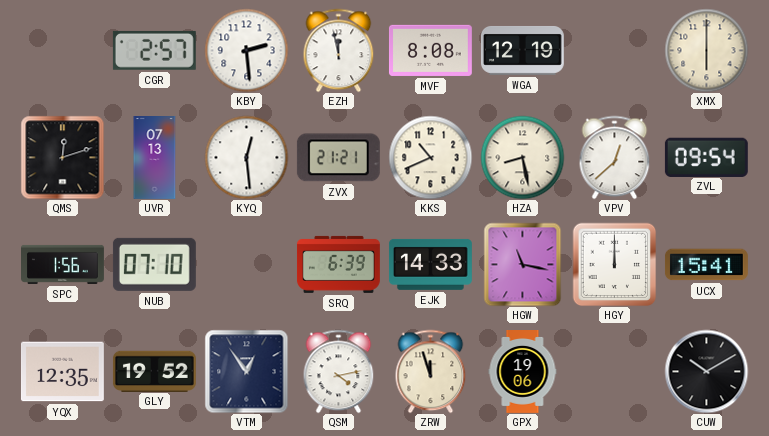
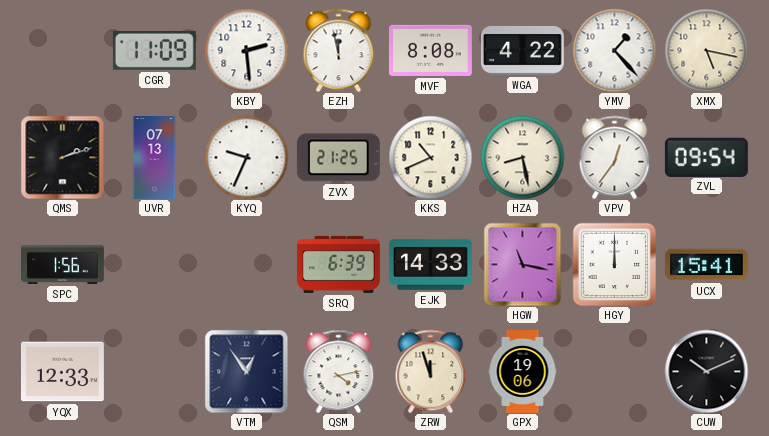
CGR: 2:57 -> 11:09 (154, 50)
WGA: 12:19 -> 4:22 (522, 50)
YMV: none -> 1:23 (614, 50)
XMX: 6:00 -> 5:17 (706, 50)
QMS: 12:12 -> 2:12 (62, 157)
KYQ: 12:29 -> 9:34 (246, 157)
ZVX: 21:21 -> 21:25 (338, 158)
VPV: 12:38 -> 12:36 (615, 157)
NUB: 07:10 -> none (154, 264)
YQX: 12:35 -> 12:33 (62, 372)
GLY: 19:52 -> none (154, 371)
CUW: 10:10 -> 10:11 (706, 371)
